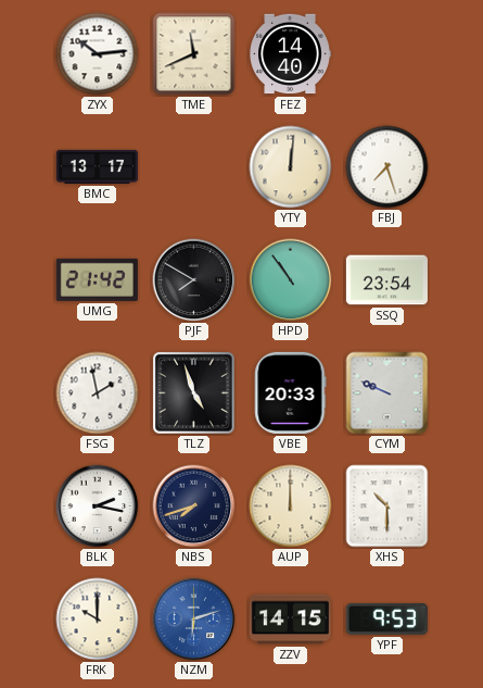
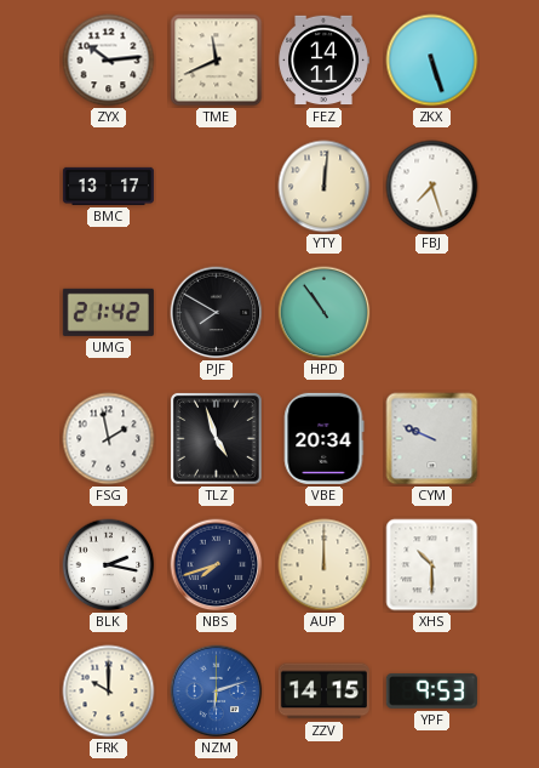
FEZ: 14:40 -> 14:11 (323, 61)
ZKX: none -> 5:27 (432, 61)
SSQ: 23:54 -> none (386, 280)
VBE: 20:33 -> 20:34 (325, 438)
